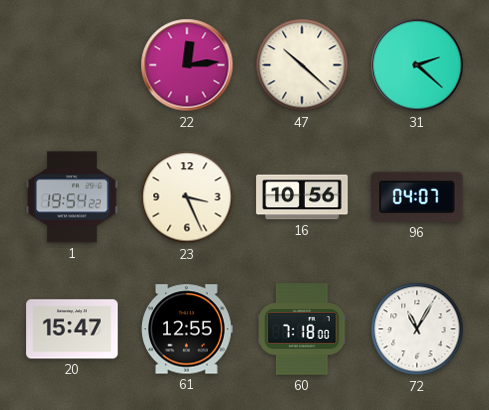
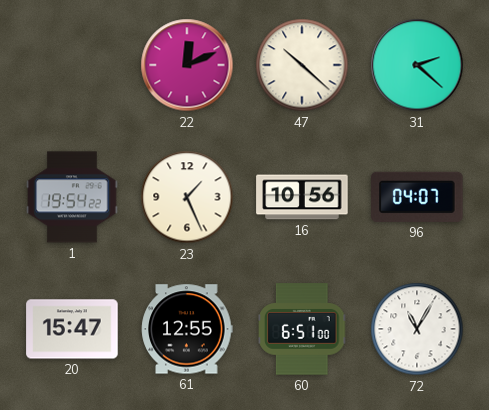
22: 12:14 -> 12:11 (187, 65)
23: 3:26 -> 1:26 (187, 197)
60: 7:18 -> 6:51 (303, 329)
